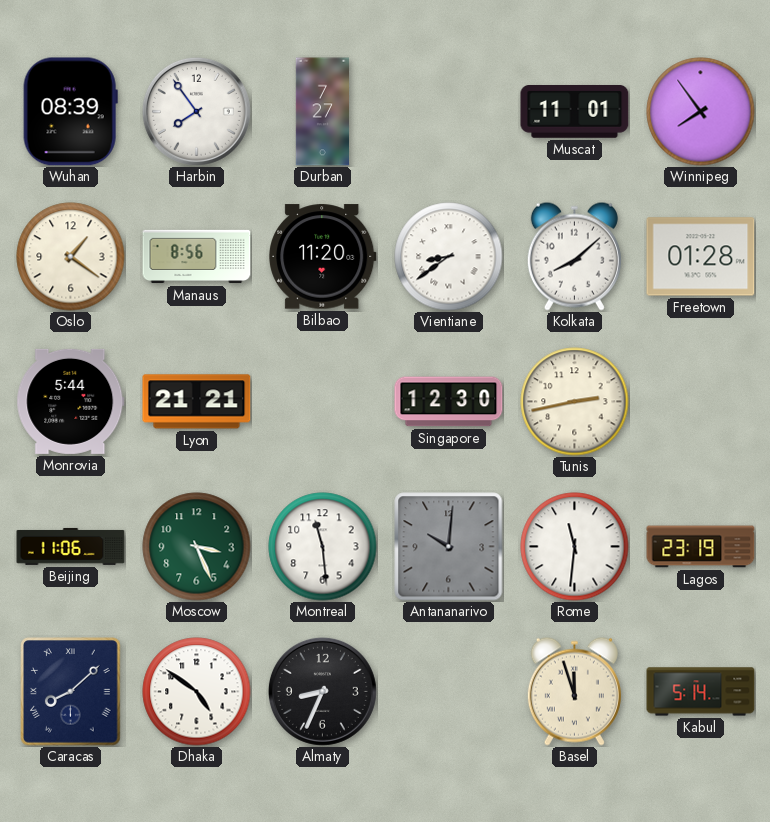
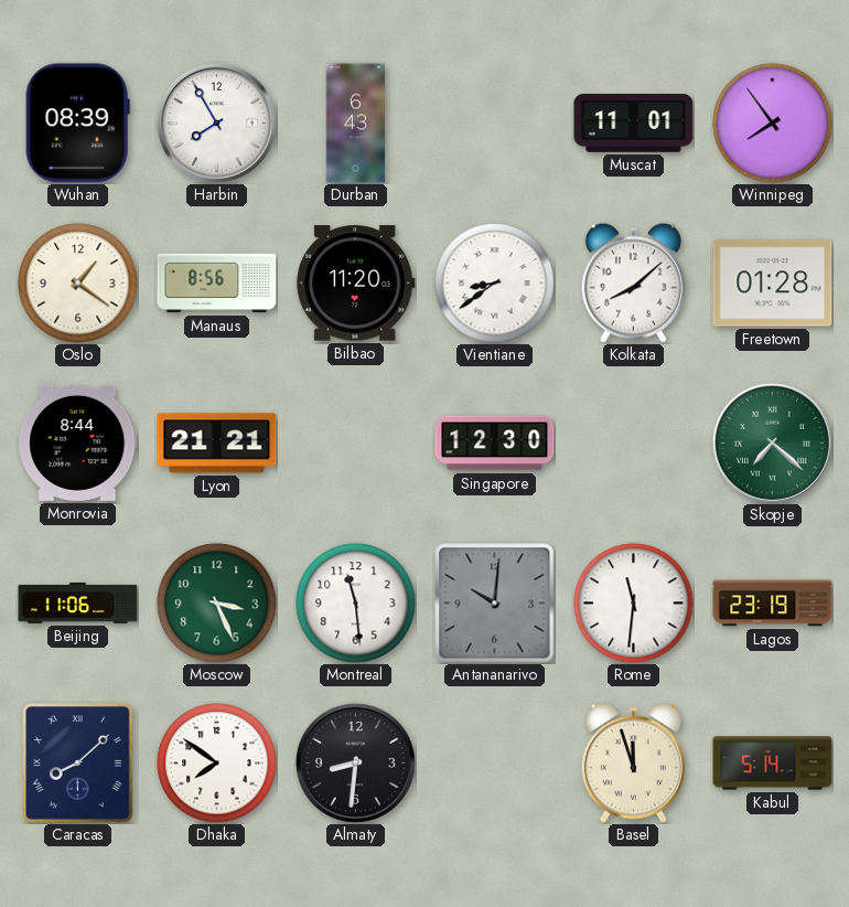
Harbin: 7:54 -> 7:55 (216, 122)
Durban: 7:27 -> 6:43 (355, 124)
Monrovia: 5:44 -> 8:44 (78, 442)
Tunis: 2:43 -> none (575, 402)
Skopje: none -> 7:22 (772, 442)
Dhaka: 4:51 -> 7:51 (217, 764)
Almaty: 8:34 -> 8:31 (355, 762)
